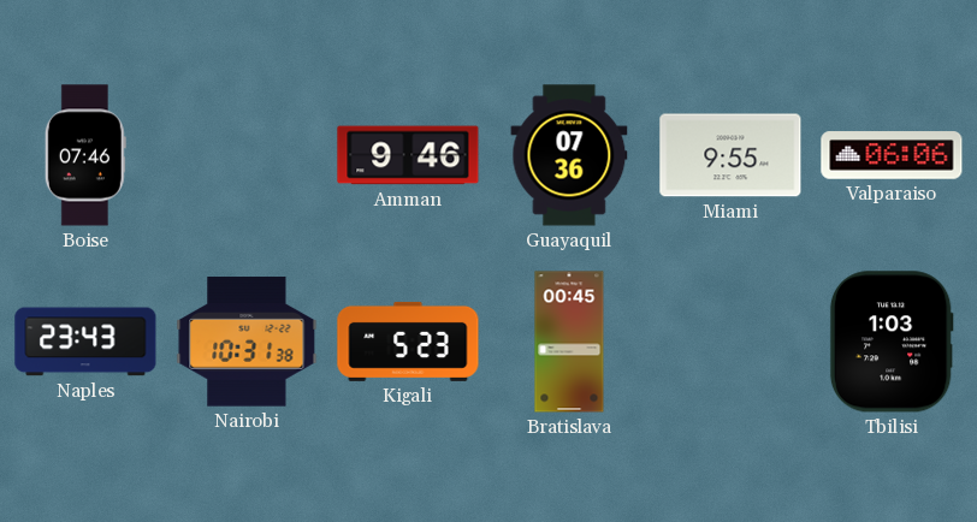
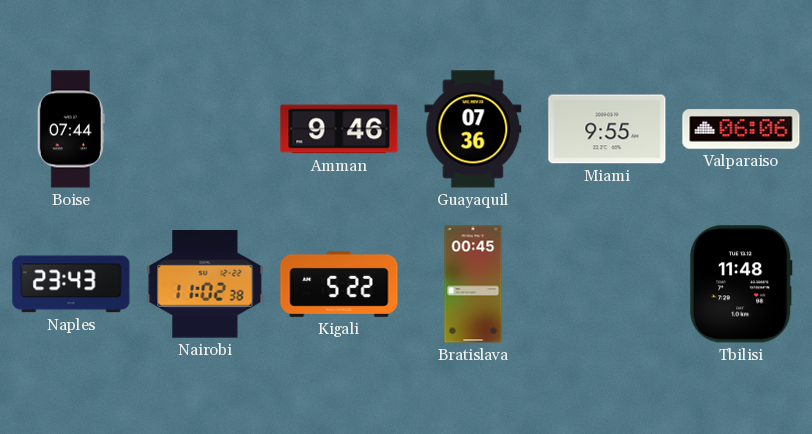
Boise: 07:46 -> 07:44 (71, 129)
Nairobi: 10:31 -> 11:02 (205, 284)
Kigali: 5:23 -> 5:22 (339, 284)
Tbilisi: 1:03 -> 11:48 (741, 284)
